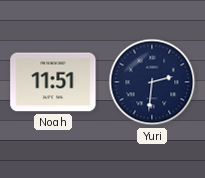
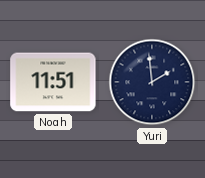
Yuri: 2:31 -> 1:59 (152, 82)
